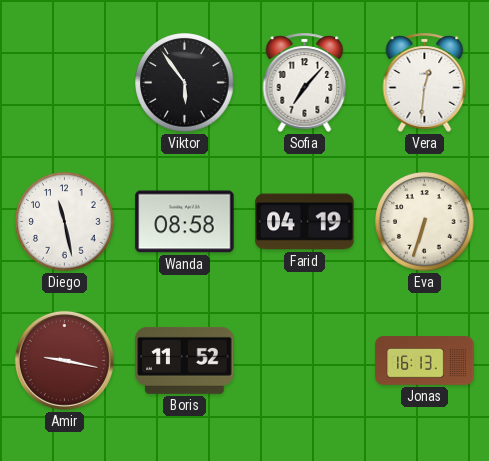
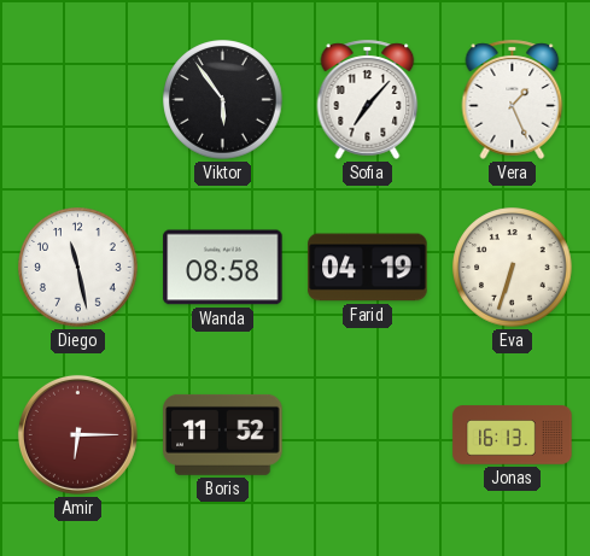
Vera: 12:31 -> 1:26 (513, 99)
Amir: 9:17 -> 6:15 (77, 434)
